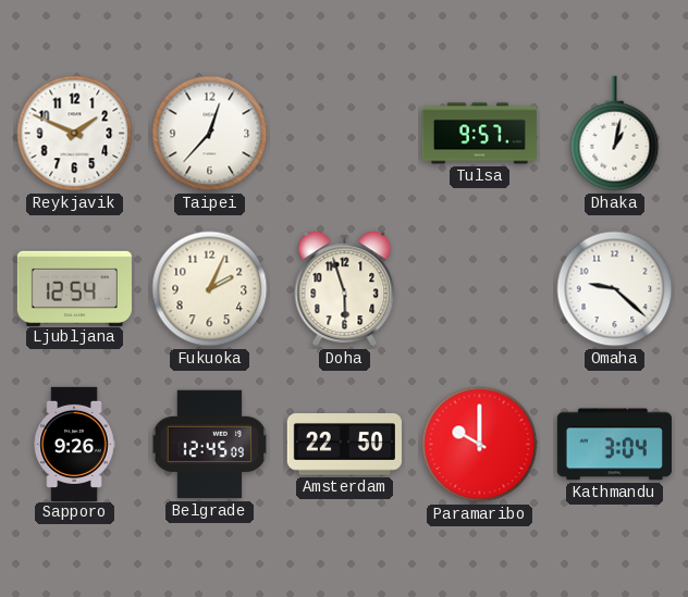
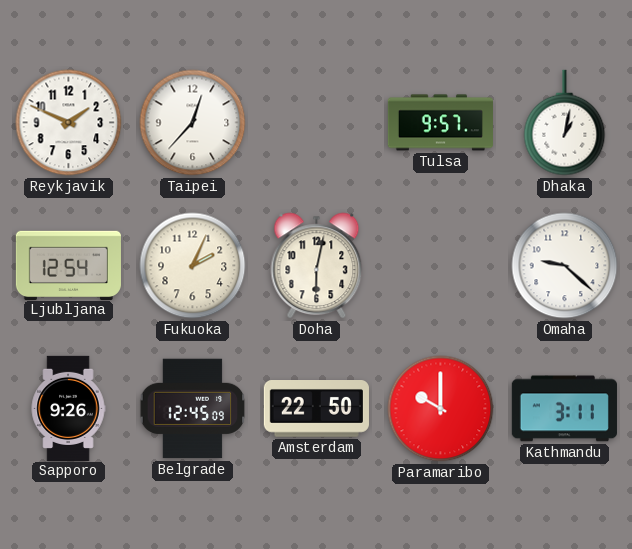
Doha: 5:57 -> 6:02 (317, 266)
Kathmandu: 3:04 -> 3:11 (564, 409)
